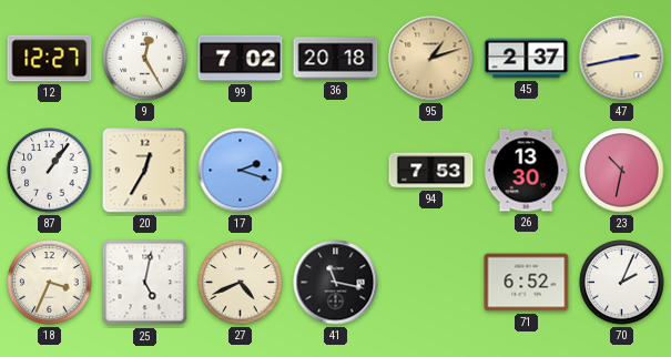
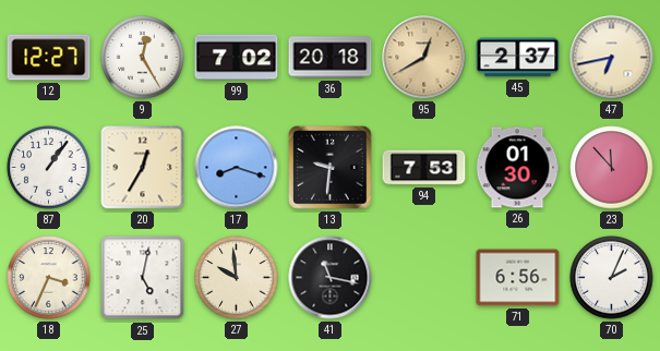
95: 1:12 -> 12:40 (424, 58)
47: 2:43 -> 6:43 (612, 58)
17: 2:18 -> 8:18 (237, 168)
13: none -> 9:31 (331, 168)
26: 13:30 -> 01:30 (517, 168)
23: 10:32 -> 11:53 (612, 168)
27: 4:41 -> 9:59 (237, 278)
71: 6:52 -> 6:56 (518, 278)
